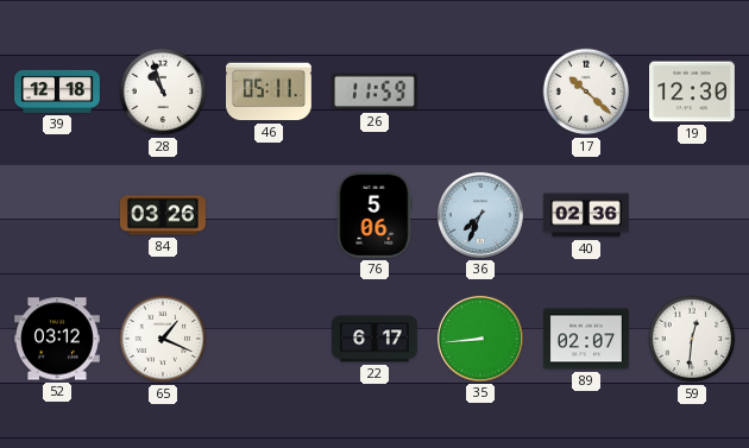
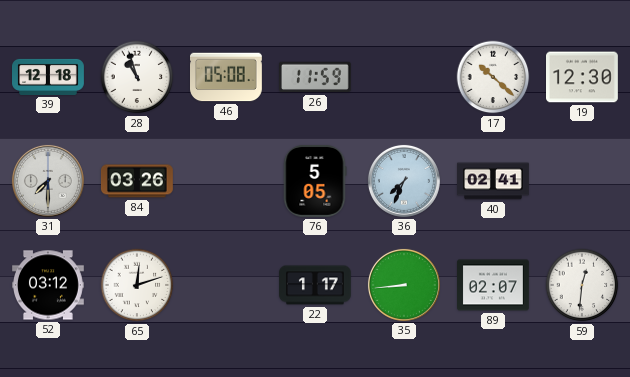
46: 05:11 -> 05:08 (227, 77)
31: none -> 7:30 (48, 181)
76: 5:06 -> 5:05 (315, 181)
40: 02:36 -> 02:41 (494, 181)
65: 1:19 -> 12:12 (137, 285)
22: 6:17 -> 1:17 (316, 285)
